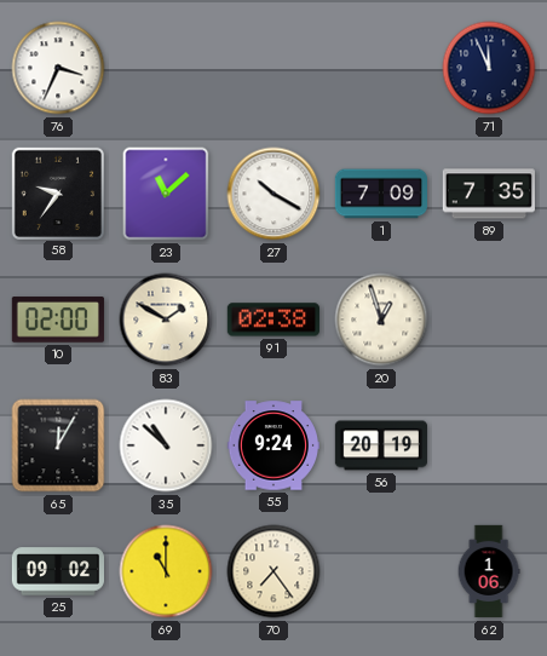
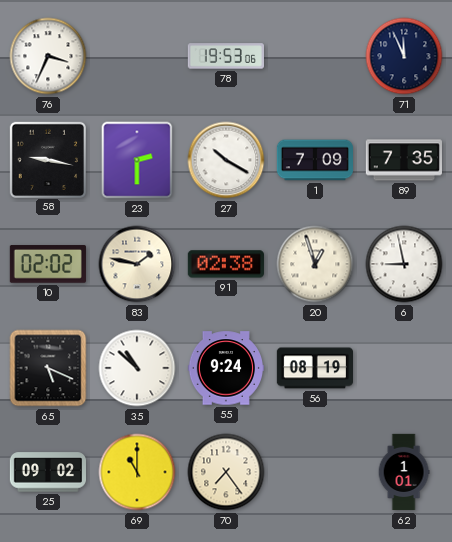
78: none -> 19:53 (225, 56)
58: 9:36 -> 9:17 (47, 159)
23: 11:08 -> 2:30 (137, 160)
10: 02:00 -> 02:02 (48, 264)
83: 1:50 -> 1:47 (137, 264)
6: none -> 8:58 (404, 264)
65: 12:05 -> 5:19 (48, 368)
56: 20:19 -> 08:19 (314, 368)
62: 1:06 -> 1:01 (404, 472)
